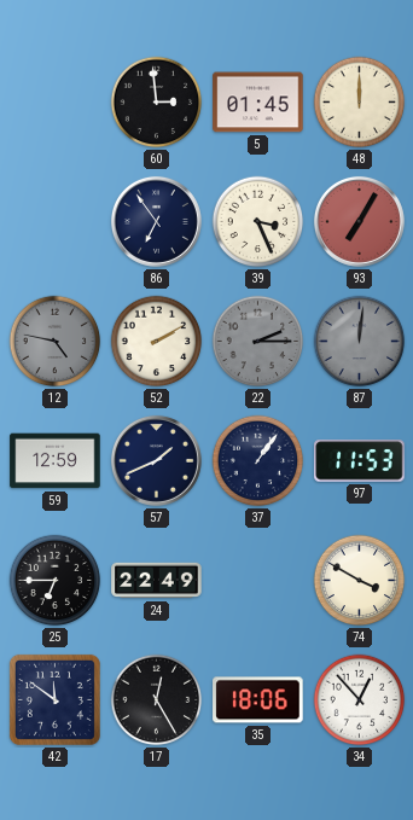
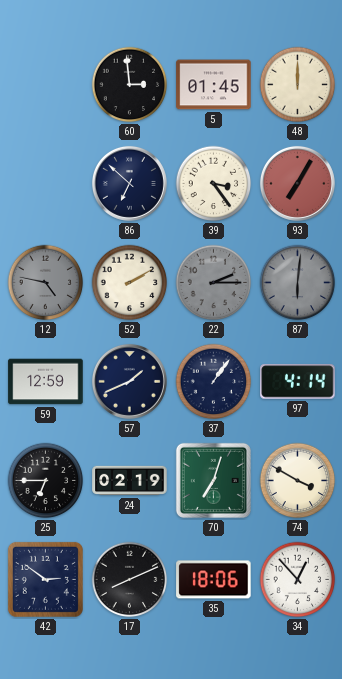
86: 6:54 -> 6:52 (129, 183)
39: 3:26 -> 3:24 (214, 184)
87: 12:01 -> 6:01 (298, 283)
97: 11:53 -> 4:14 (298, 382)
24: 22:49 -> 02:19 (130, 481)
70: none -> 7:03 (213, 480)
42: 11:51 -> 2:51 (45, 579)
17: 12:25 -> 8:11 (130, 580)
